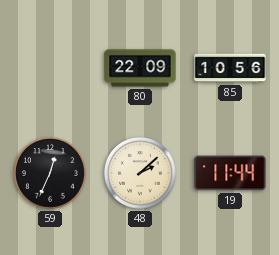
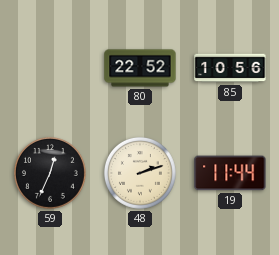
80: 22:09 -> 22:52 (140, 68)
48: 2:08 -> 2:12 (140, 173)
